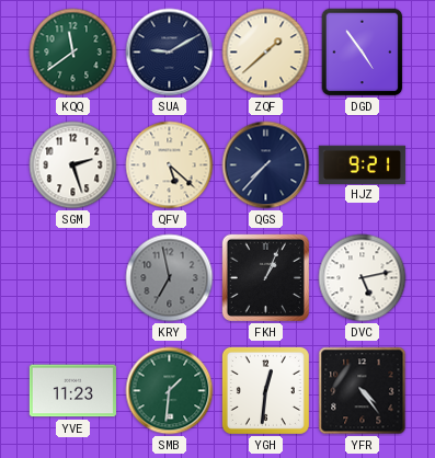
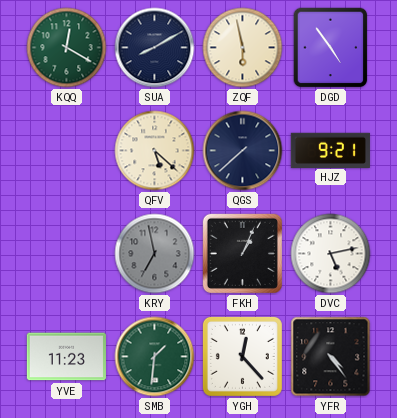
KQQ: 11:39 -> 12:20 (67, 48)
SUA: 9:10 -> 8:10 (155, 48)
ZQF: 1:38 -> 5:58 (243, 48)
SGM: 2:27 -> none (73, 165)
QGS: 7:37 -> 7:38 (243, 151)
YGH: 12:31 -> 12:23 (242, 356)
